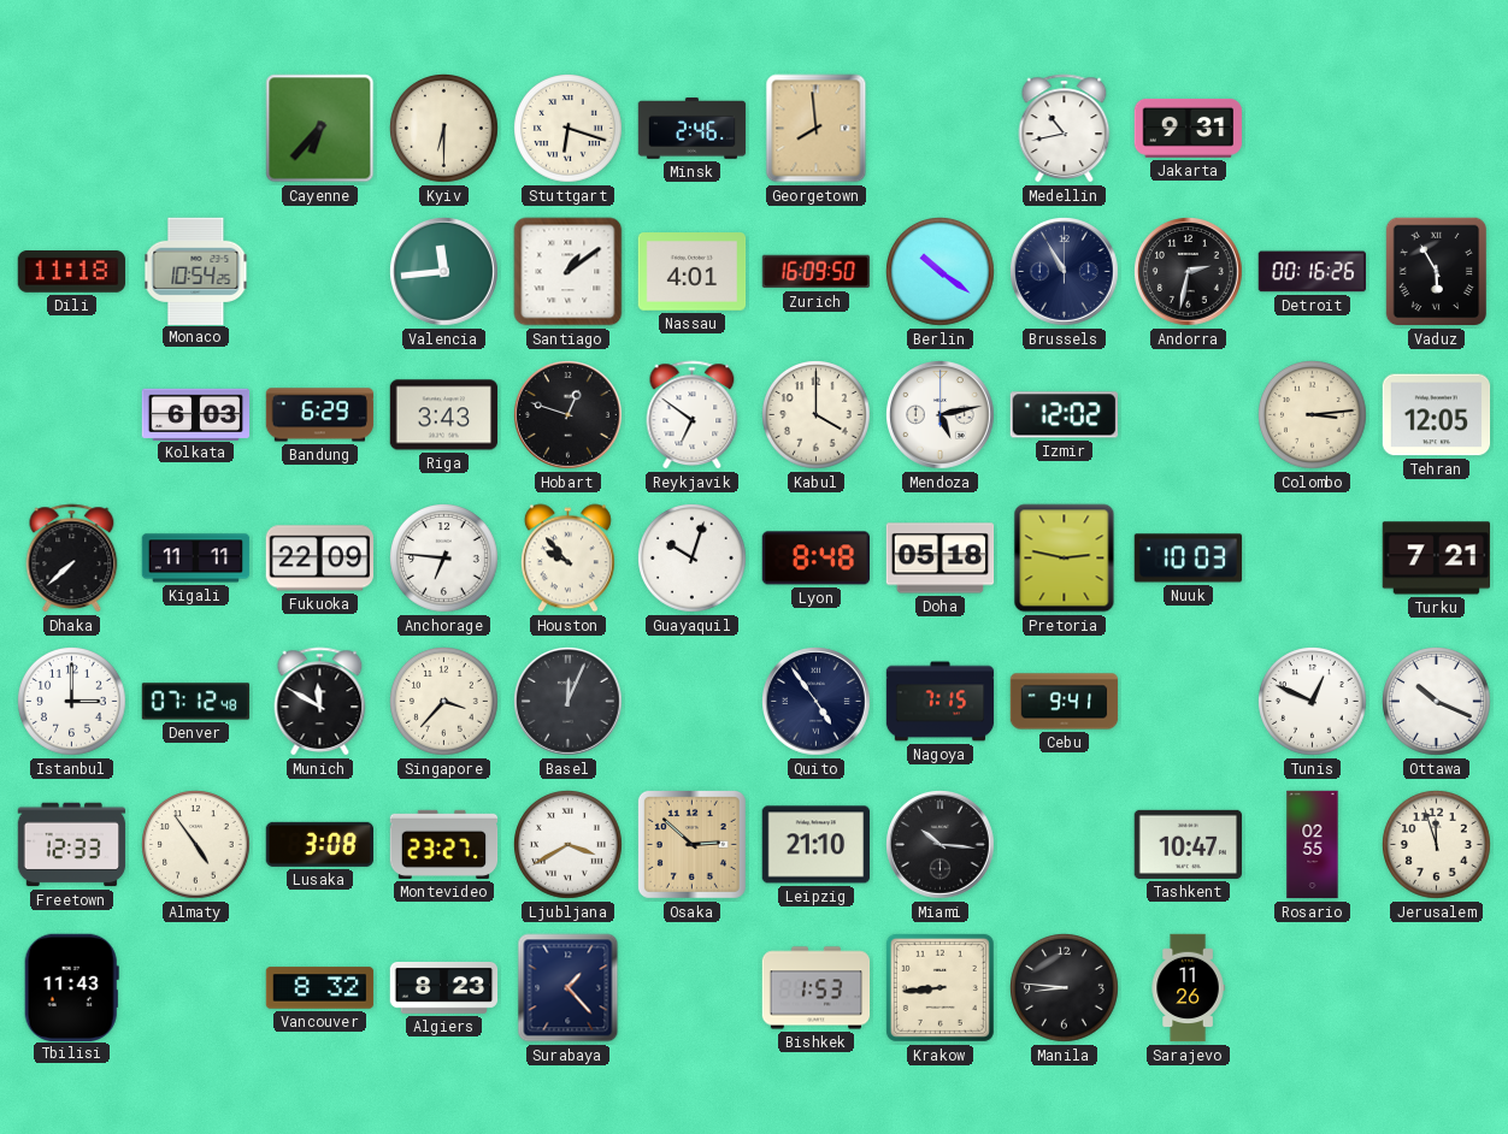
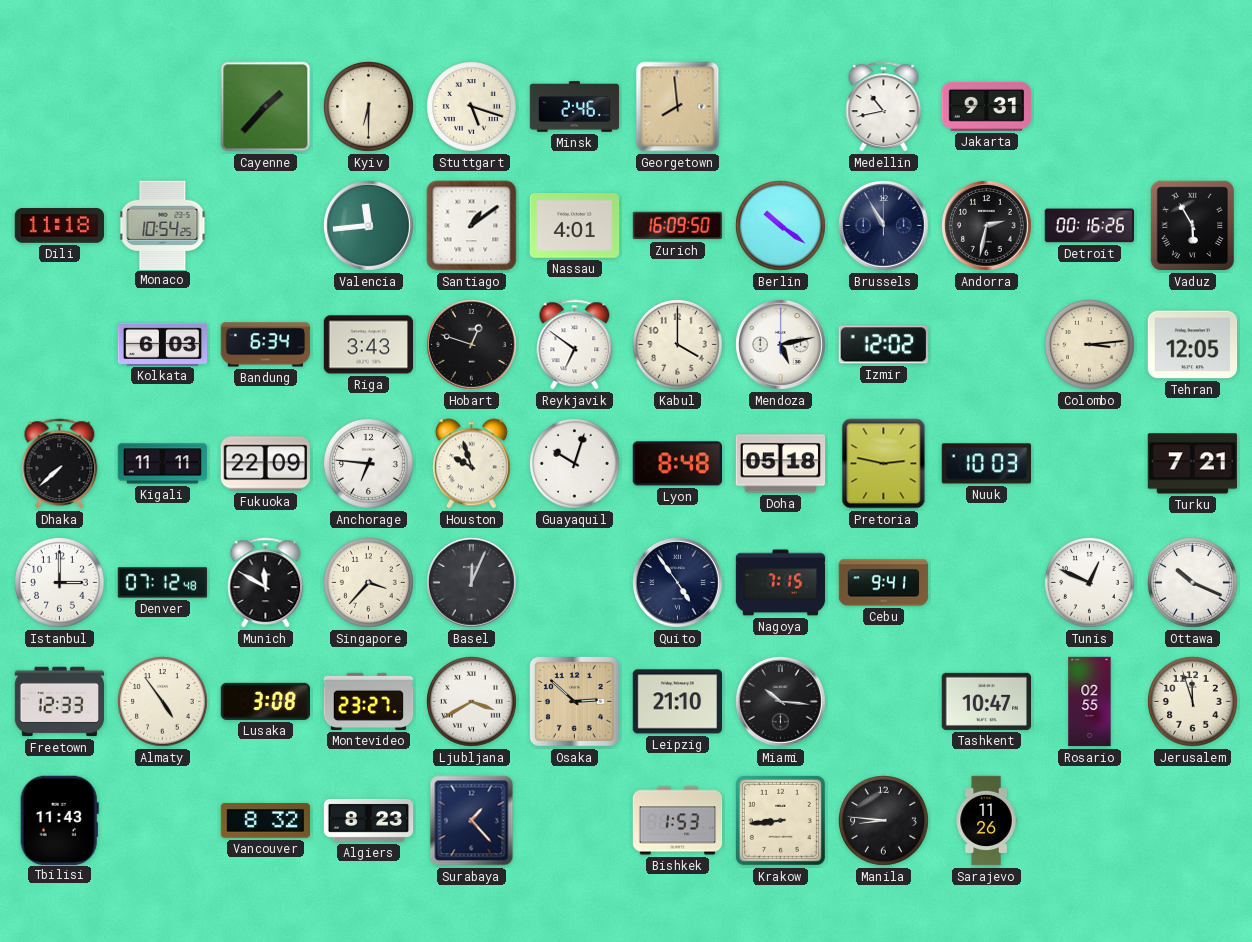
Cayenne: 6:37 -> 1:37 (266, 107)
Stuttgart: 6:18 -> 5:18 (472, 107)
Bandung: 6:29 -> 6:34 (266, 345)
Houston: 9:53 -> 9:57 (471, 464)
